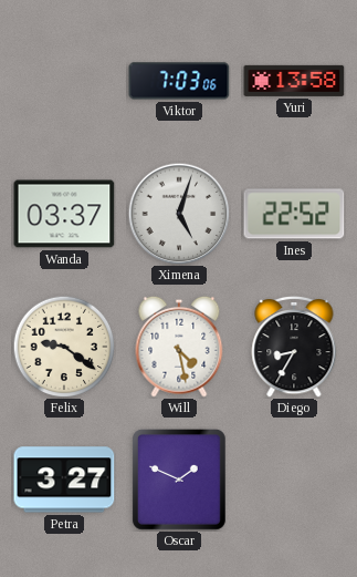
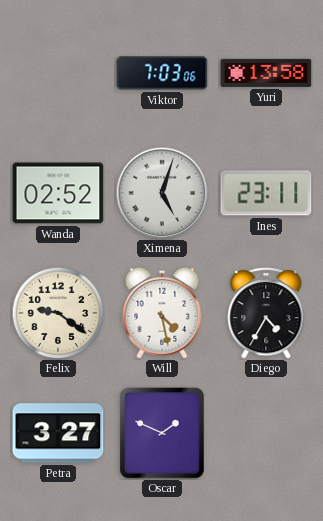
Wanda: 03:37 -> 02:52 (58, 193)
Ines: 22:52 -> 23:11 (266, 193)
Diego: 8:35 -> 4:35 (266, 313)
